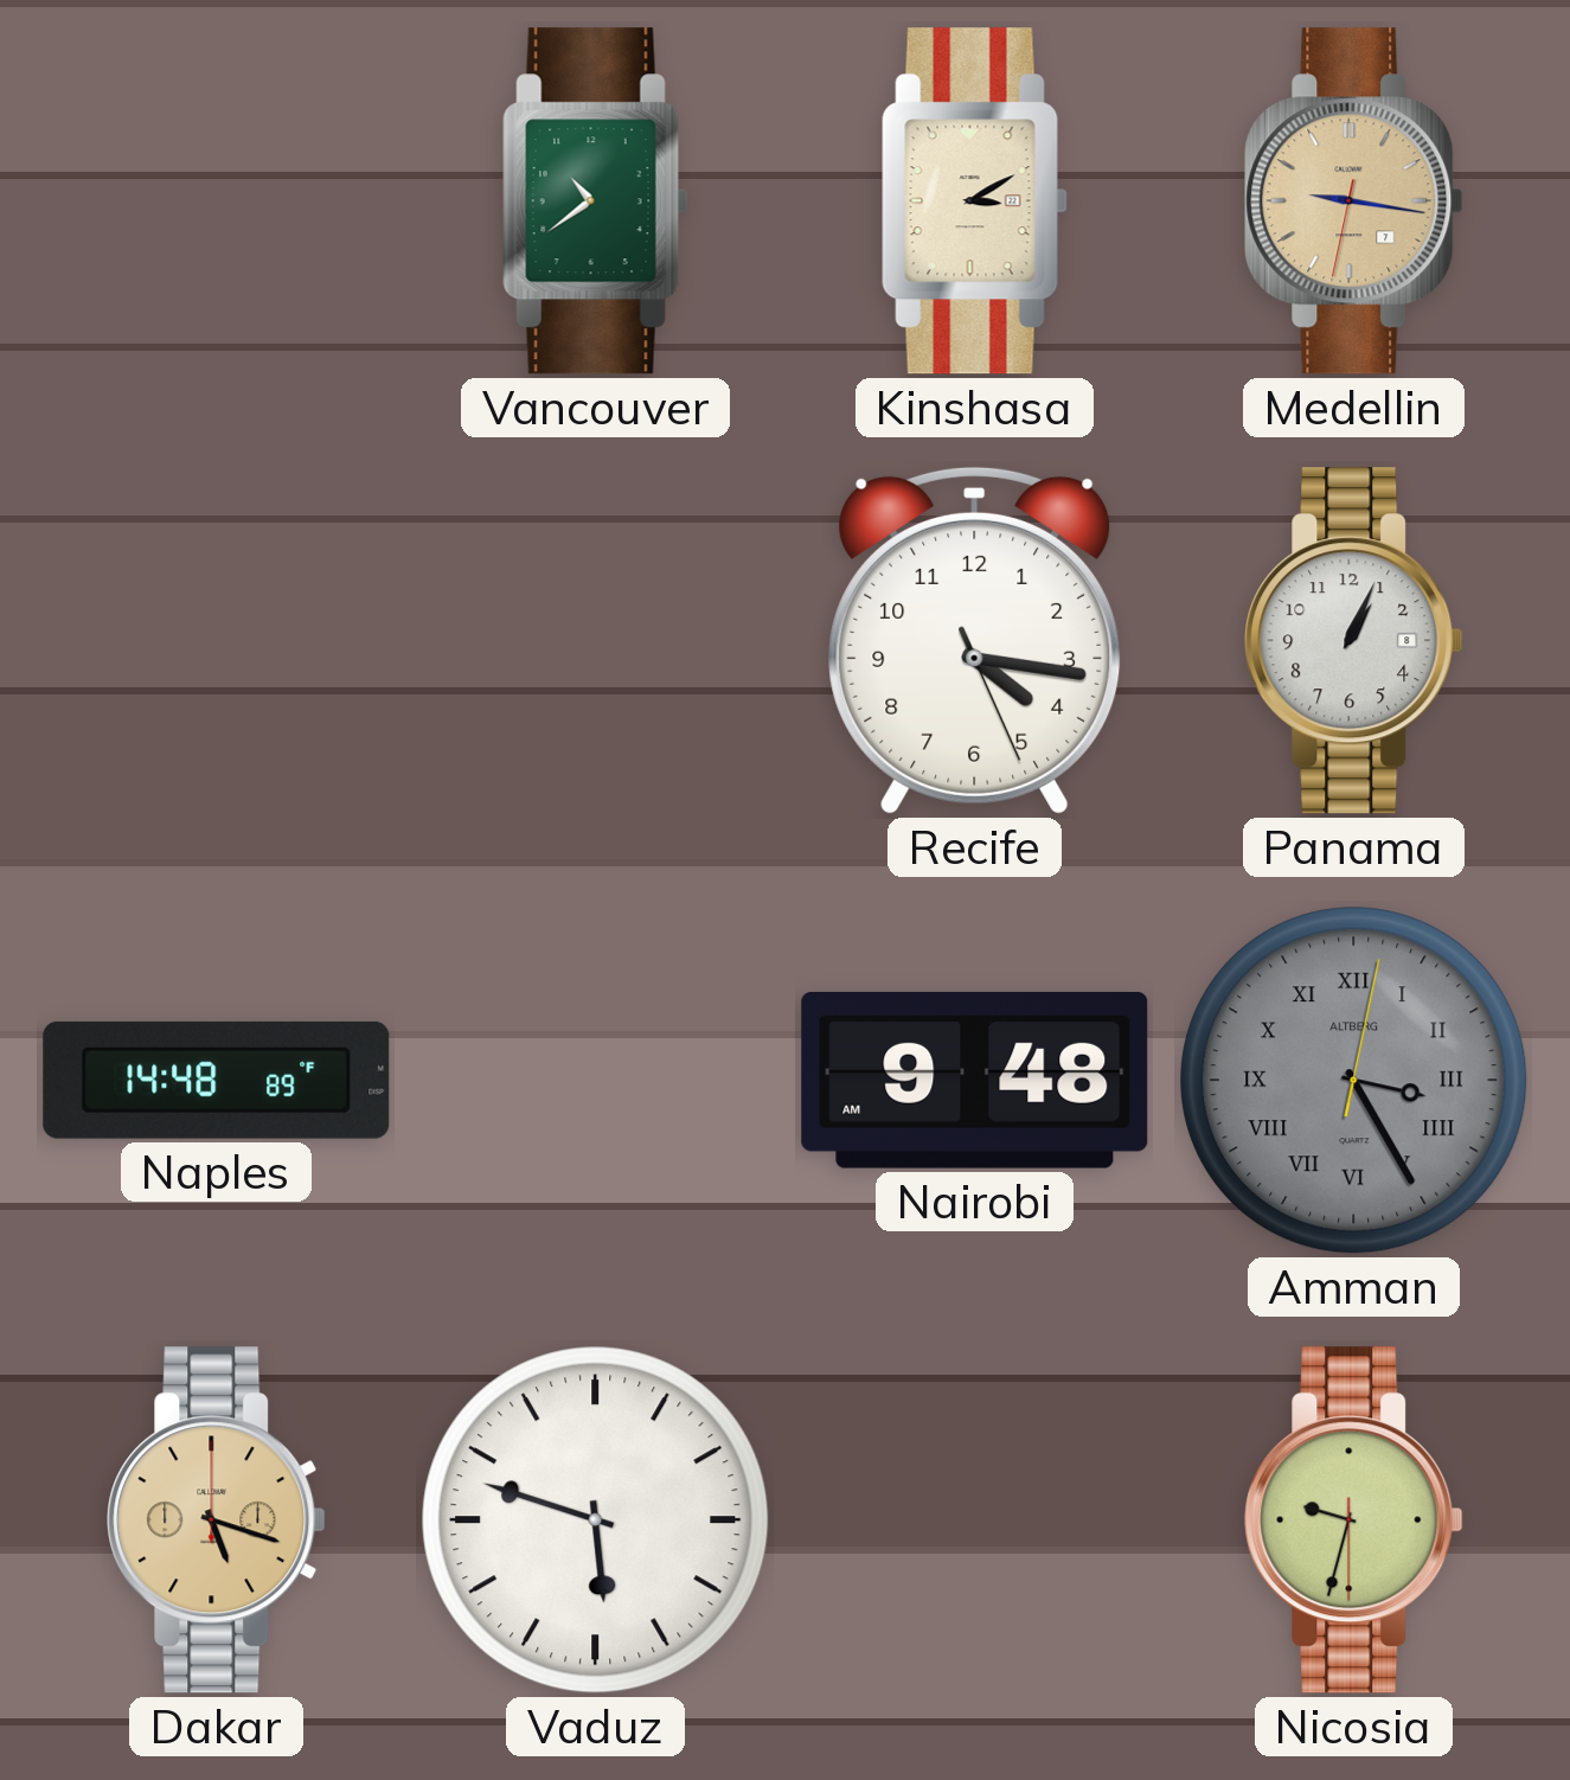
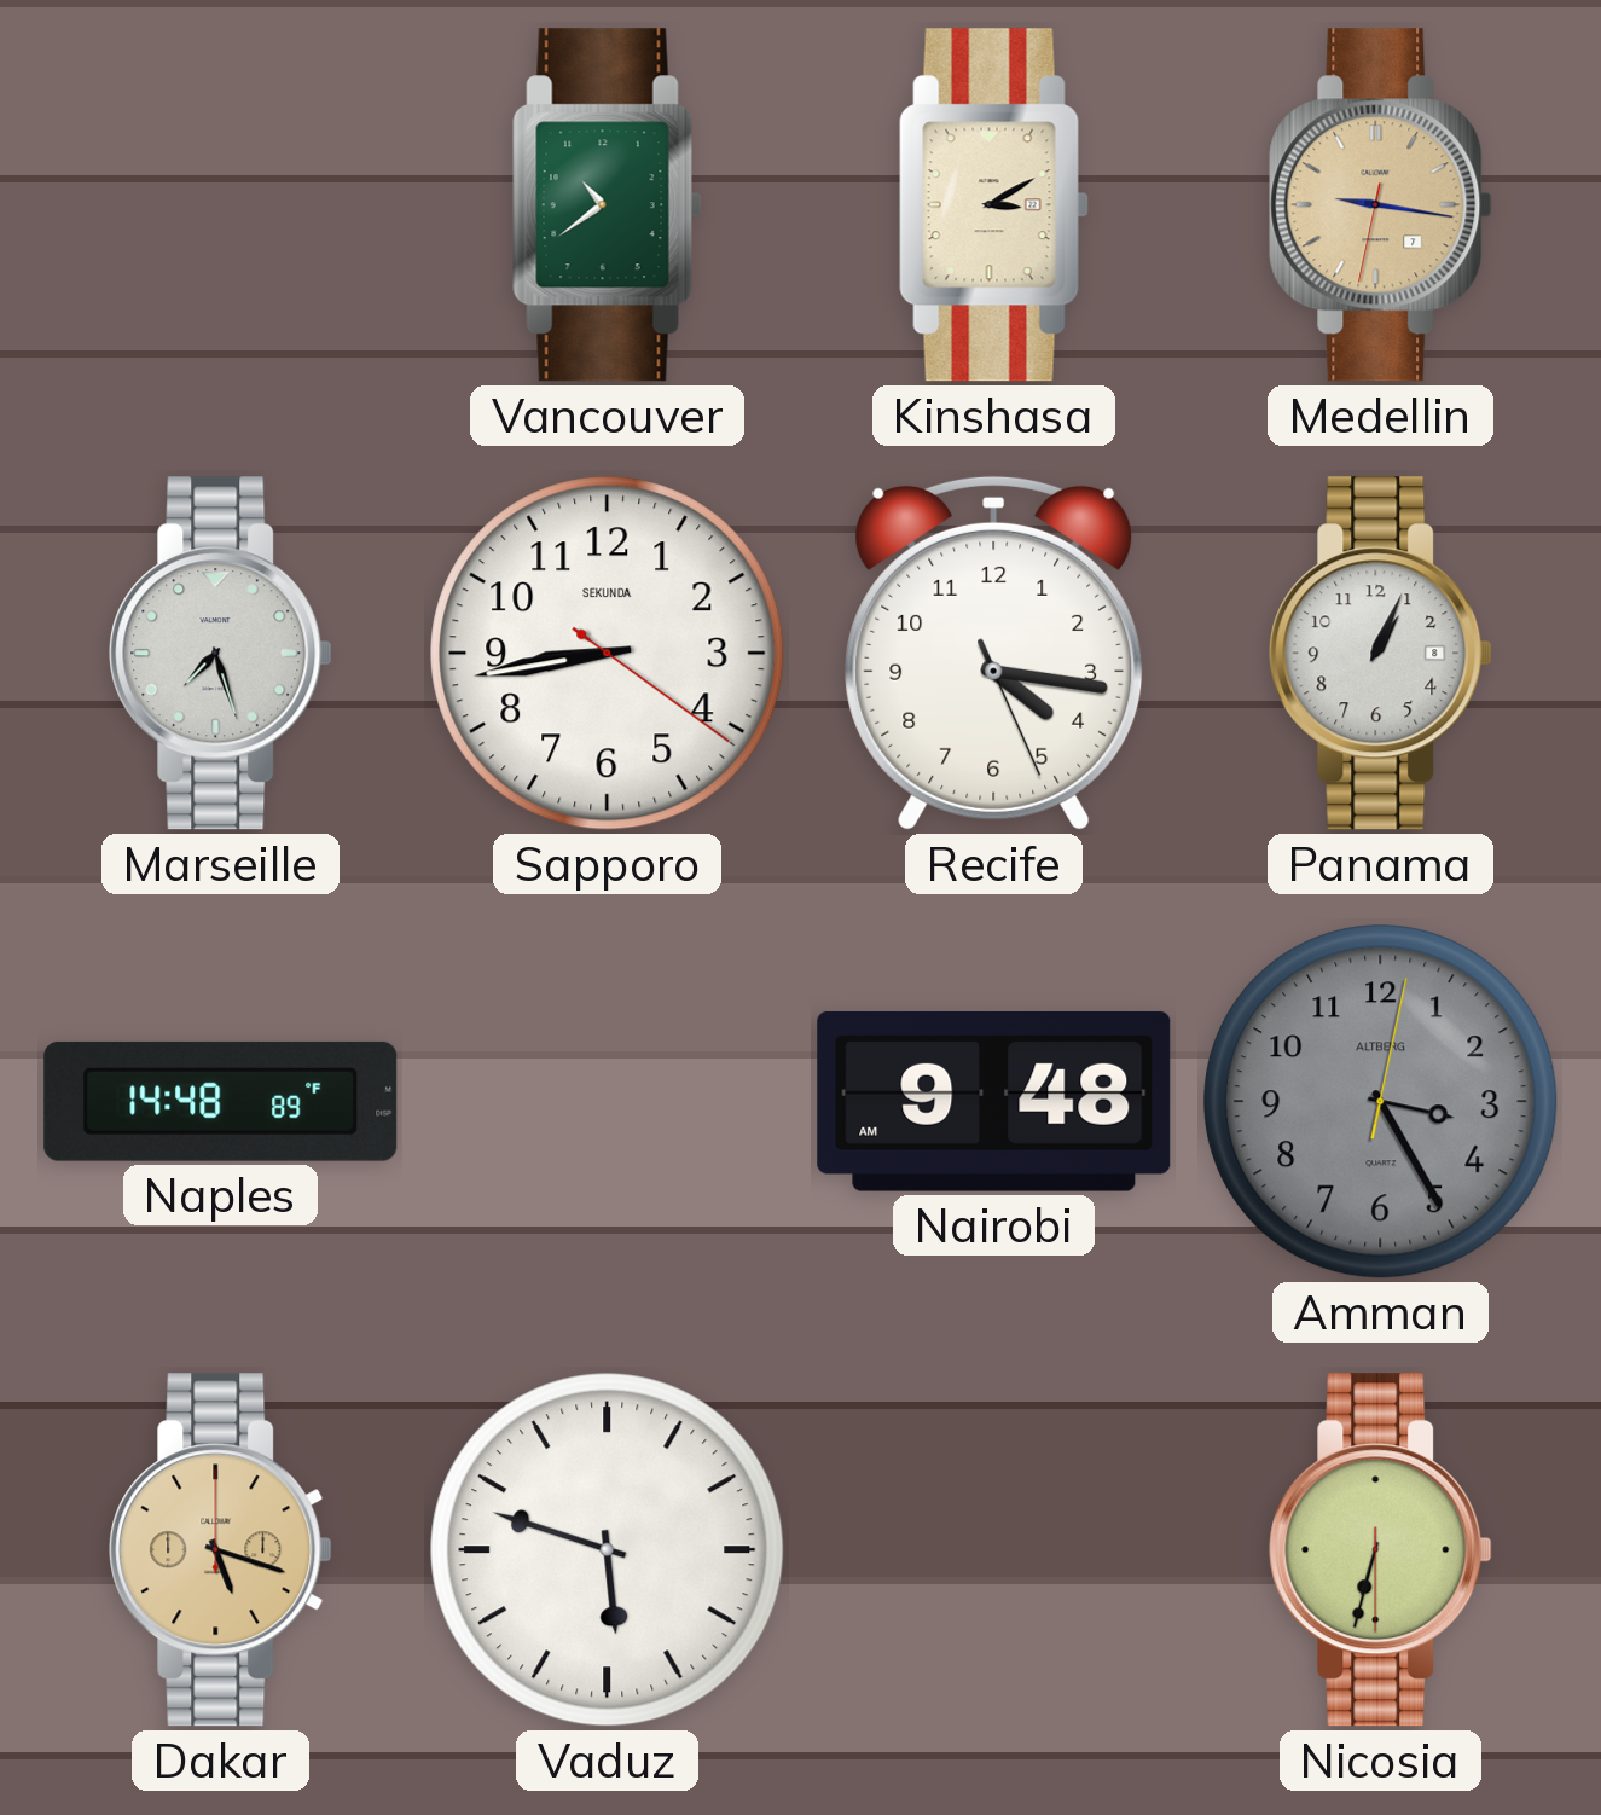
Marseille: none -> 7:27 (221, 654)
Sapporo: none -> 8:43 (608, 654)
Amman numerals: Roman -> Arabic (1381, 1102)
Nicosia: 9:32 -> 6:32 (1381, 1550)
